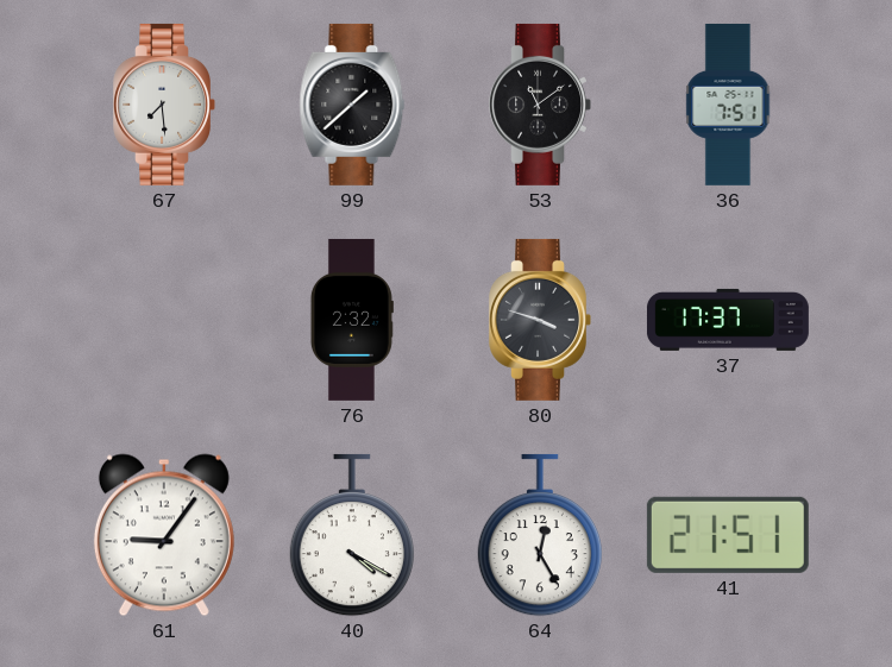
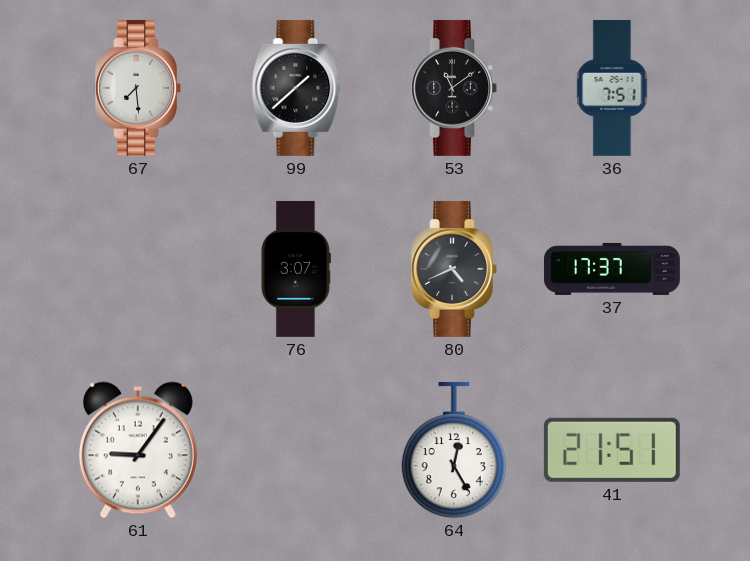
76: 2:32 -> 3:07 (295, 269)
80: 3:48 -> 4:41 (454, 269)
40: 4:20 -> none (352, 535)
